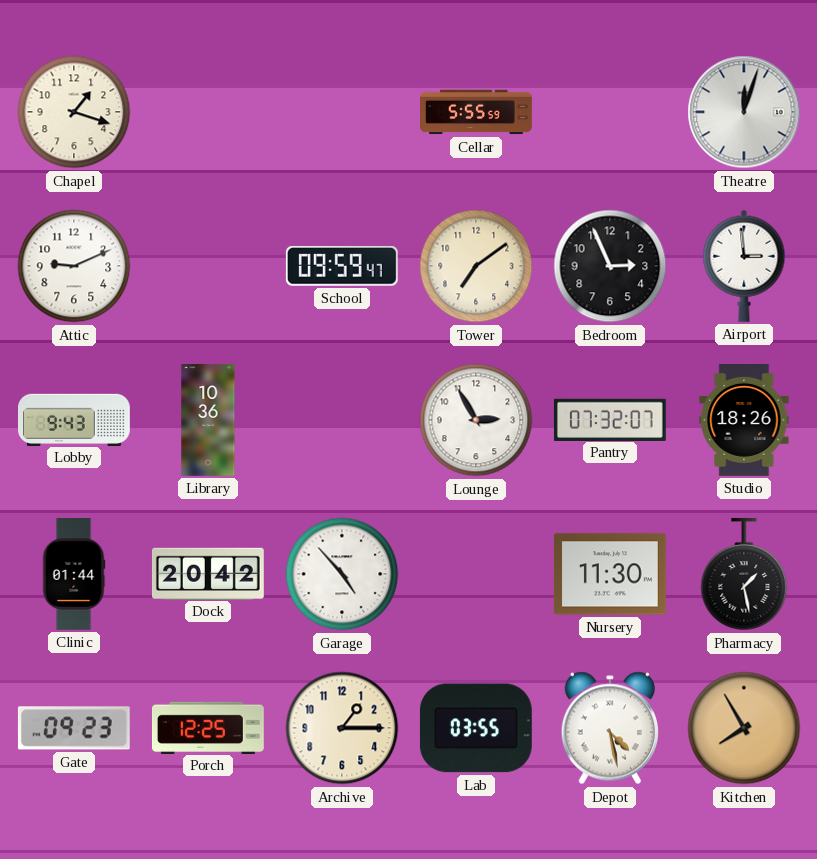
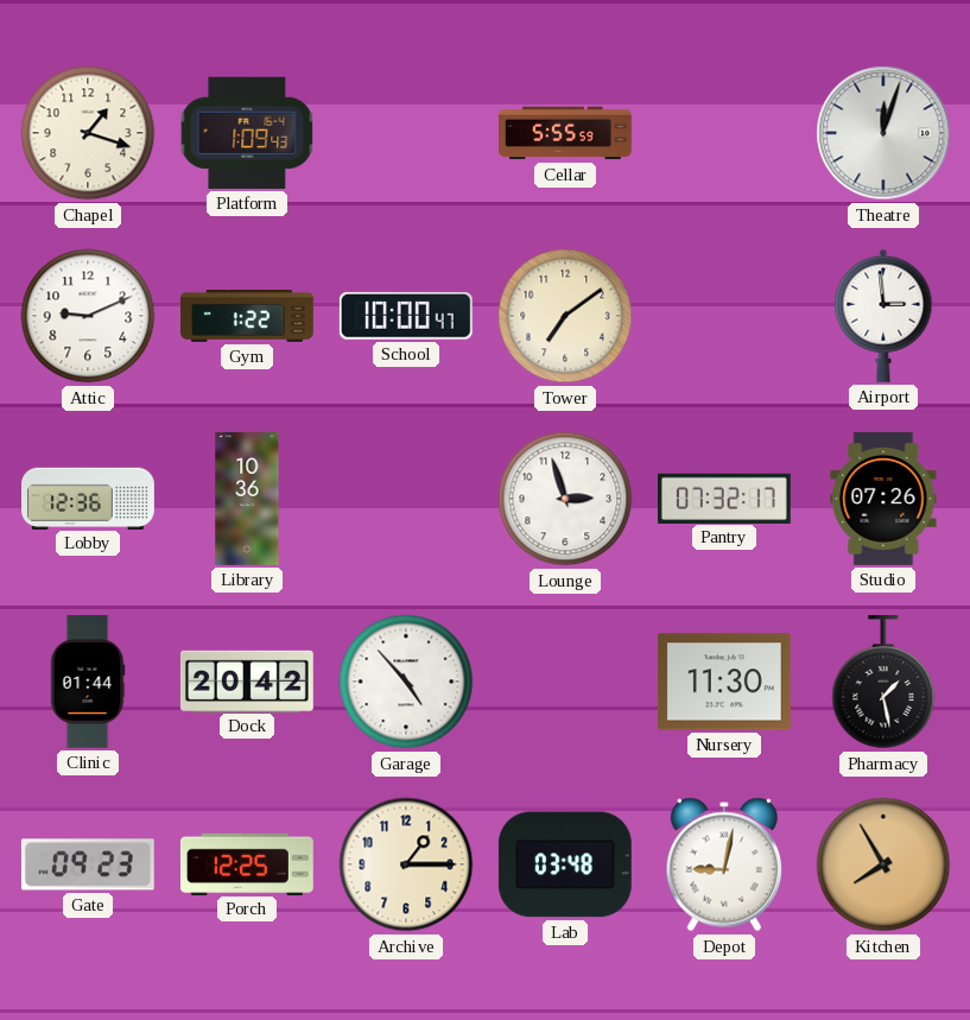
Platform: none -> 1:09 (247, 133)
Gym: none -> 1:22 (248, 317)
School: 09:59 -> 10:00 (406, 316)
Bedroom: 2:56 -> none (610, 266)
Lobby: 9:43 -> 12:36 (89, 498)
Lounge: 2:55 -> 2:57 (565, 499)
Pantry: 07:32:07 -> 07:32:17 (724, 498)
Studio: 18:26 -> 07:26 (883, 500)
Lab: 03:55 -> 03:48 (565, 864)
Depot: 4:28 -> 9:02 (723, 864)
